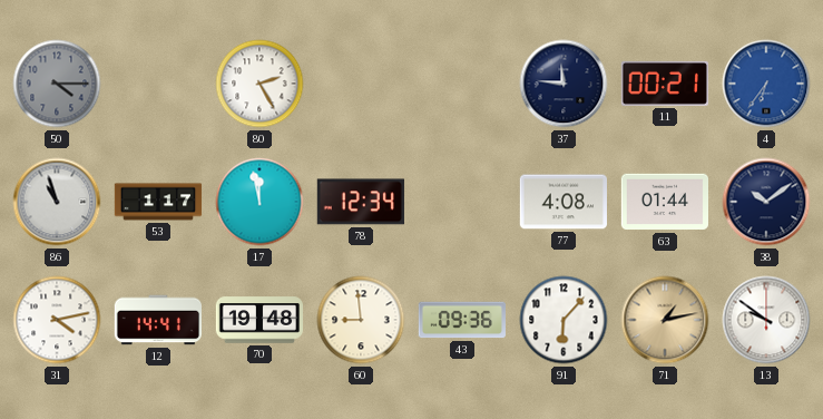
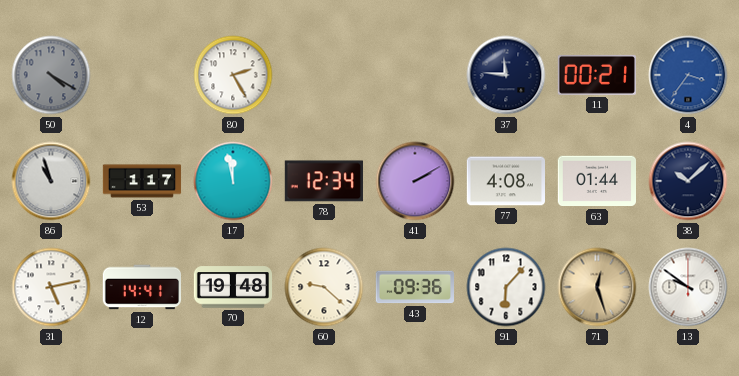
50: 4:15 -> 4:20 (51, 75)
4: 6:36 -> 3:36 (688, 75)
41: none -> 2:10 (415, 181)
38: 10:09 -> 10:08 (688, 181)
31: 4:13 -> 5:13 (51, 287)
60: 8:59 -> 9:22 (324, 287)
71: 1:13 -> 12:27 (597, 287)
